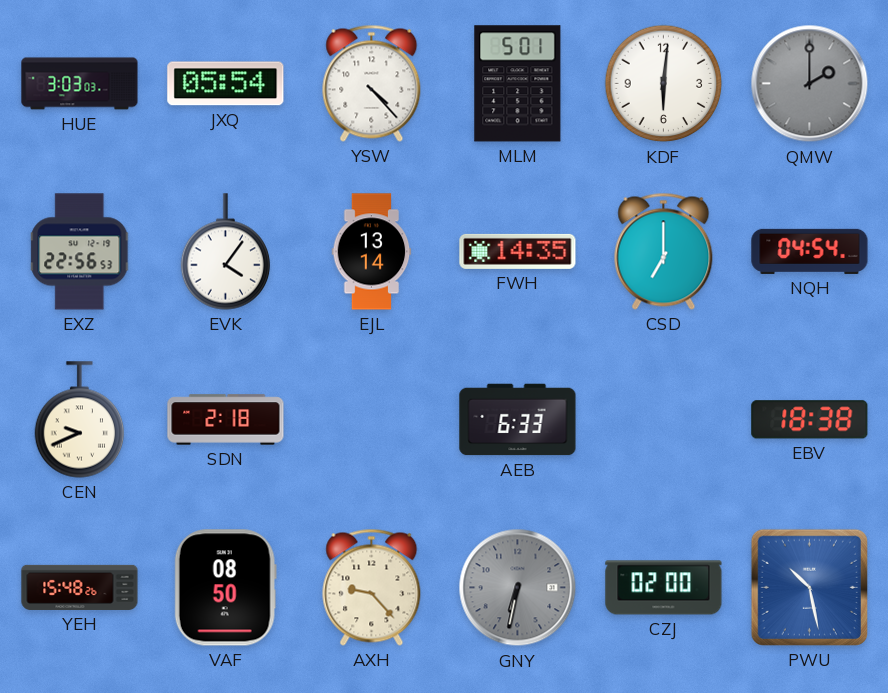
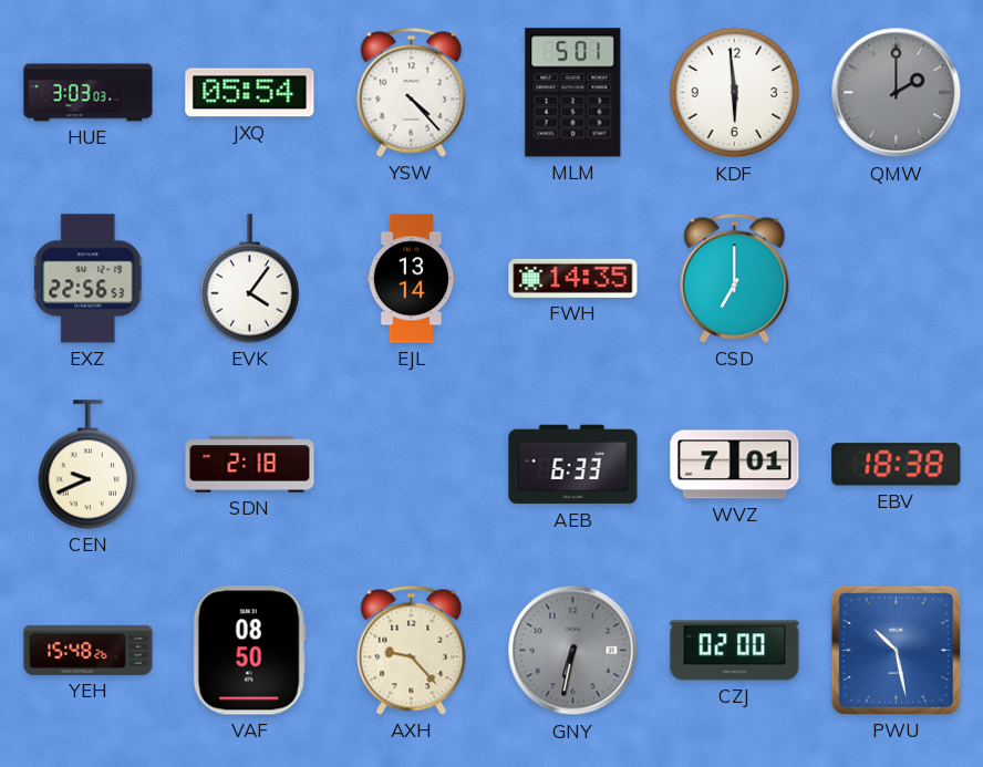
KDF: 6:01 -> 5:59 (735, 93)
NQH: 04:54 -> none (810, 251)
WVZ: none -> 7:01 (735, 465)
